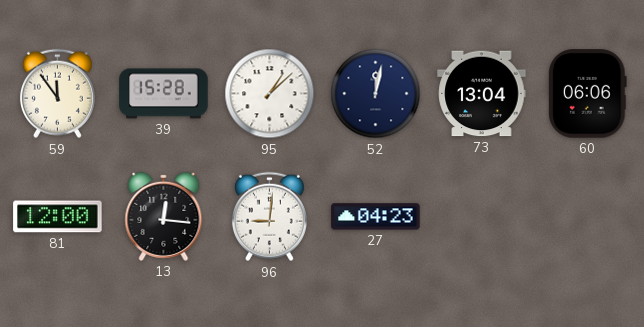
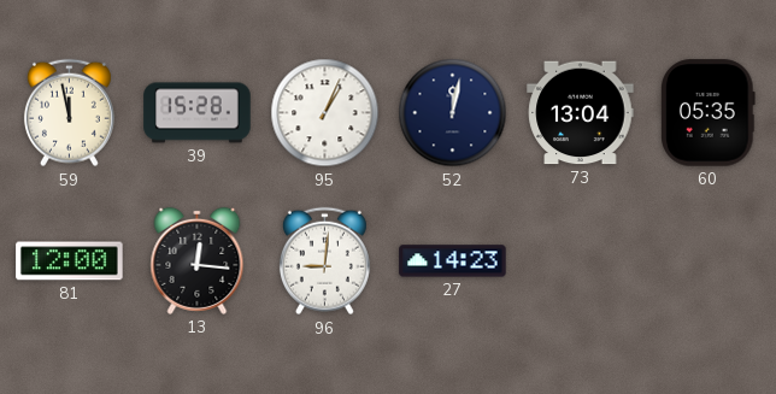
59: 11:54 -> 11:58 (69, 113)
95: 1:08 -> 1:04 (325, 113)
60: 06:06 -> 05:35 (709, 113)
27: 04:23 -> 14:23 (453, 261)
